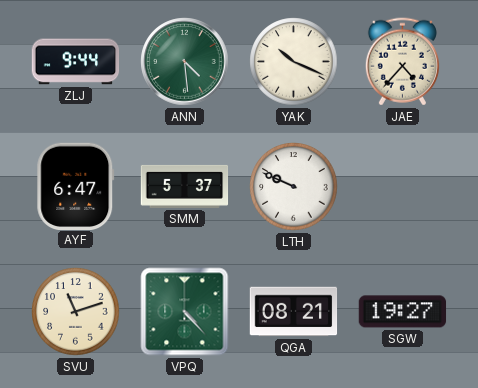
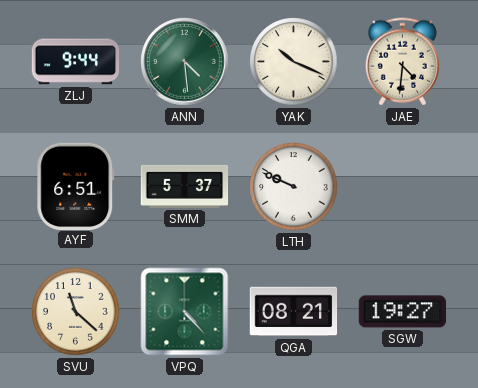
JAE: 4:37 -> 4:31 (402, 62)
AYF: 6:47 -> 6:51 (76, 186)
SVU: 11:12 -> 11:22 (76, 312)
